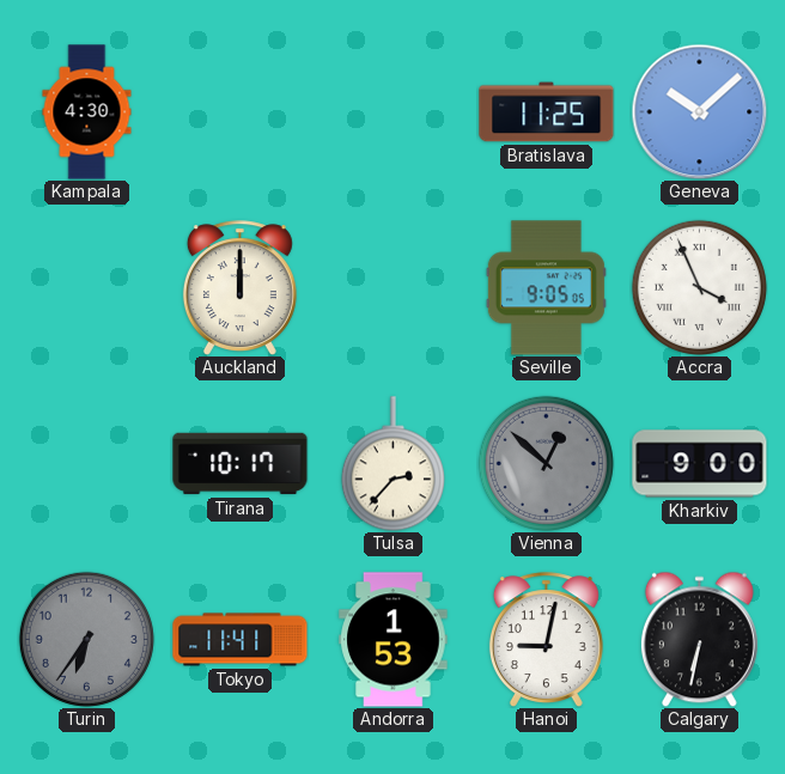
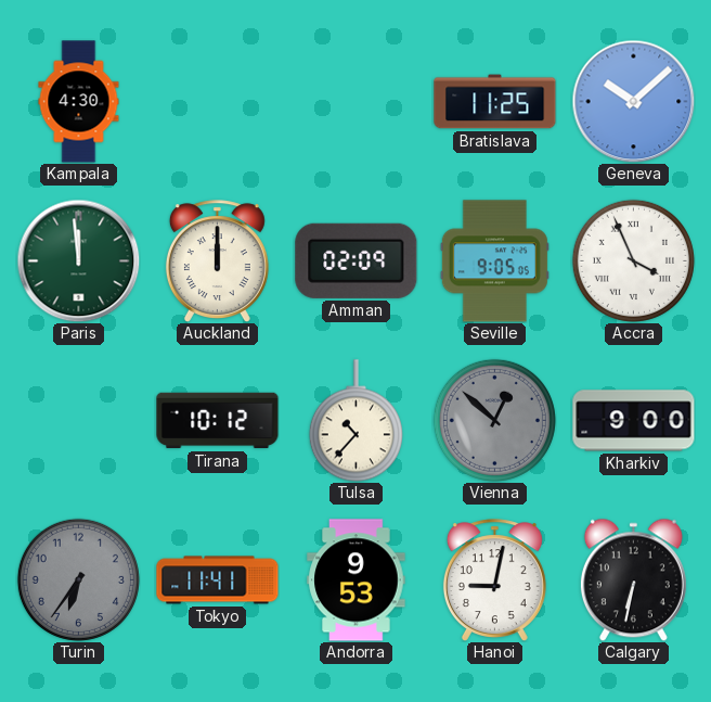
Paris: none -> 11:59 (78, 260)
Amman: none -> 02:09 (357, 260)
Tirana: 10:17 -> 10:12 (218, 421)
Tulsa: 2:37 -> 10:37 (355, 421)
Andorra: 1:53 -> 9:53 (357, 580)
